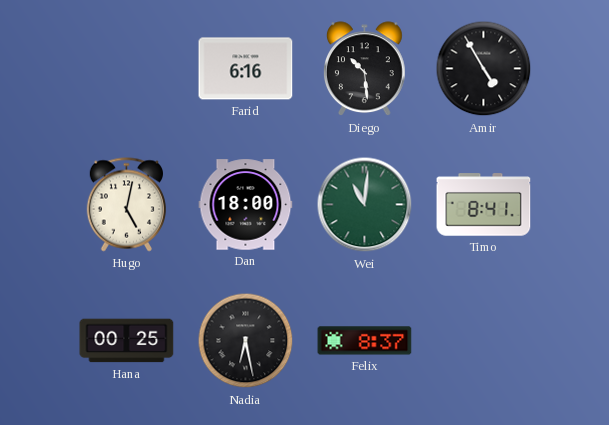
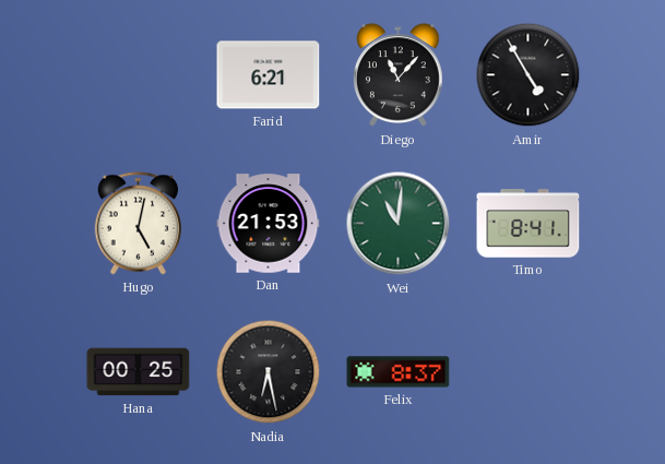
Farid: 6:16 -> 6:21 (269, 75)
Diego: 10:29 -> 11:07 (399, 75)
Dan: 18:00 -> 21:53 (269, 224)
